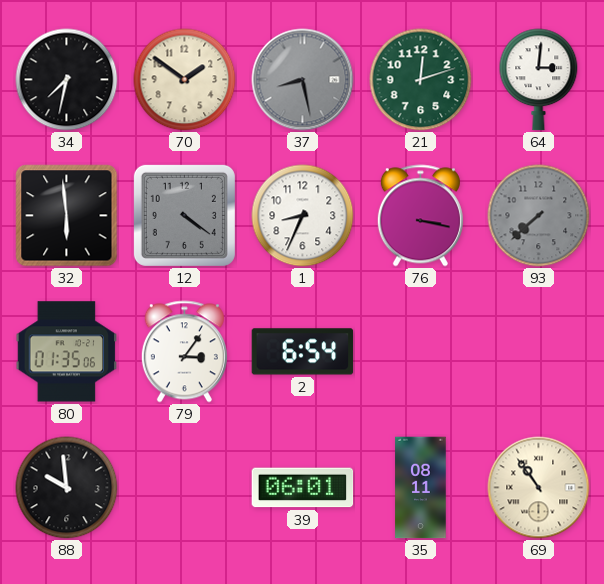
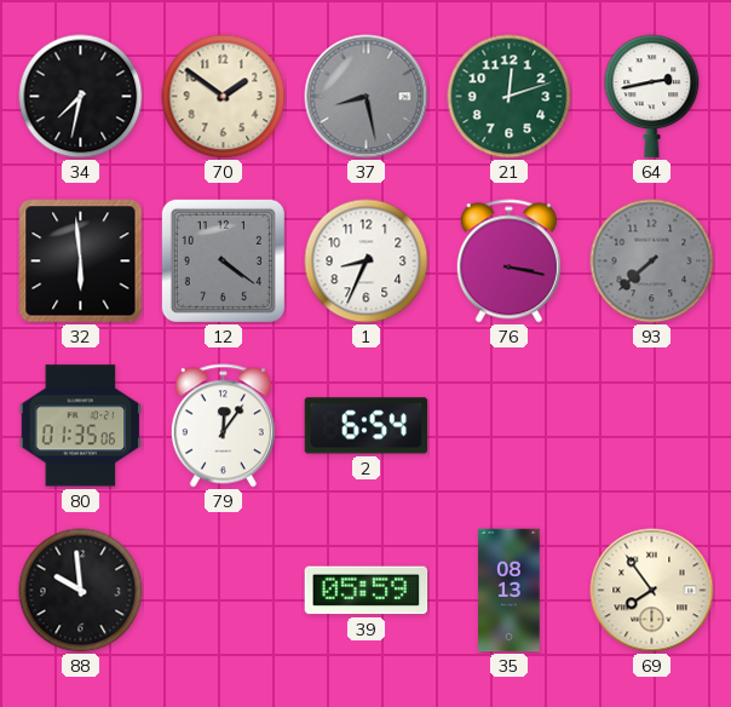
64: 3:01 -> 2:43 (652, 97)
79: 3:06 -> 12:06 (223, 426)
39: 06:01 -> 05:59 (367, 591)
35: 08:11 -> 08:13 (510, 591)
69: 10:54 -> 7:54 (652, 591)
